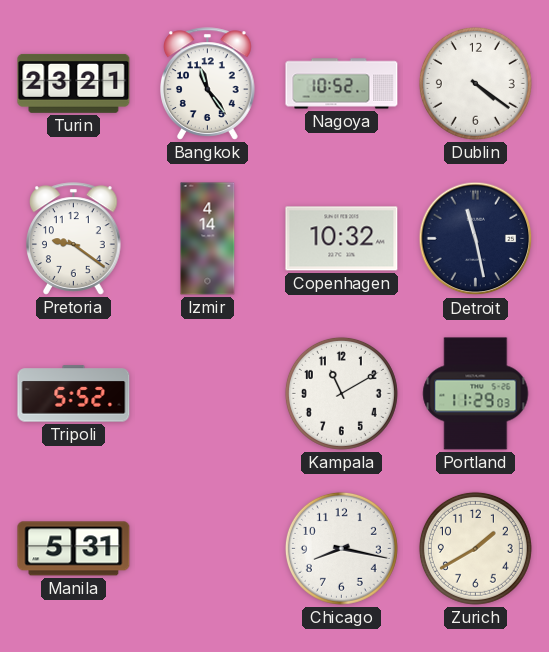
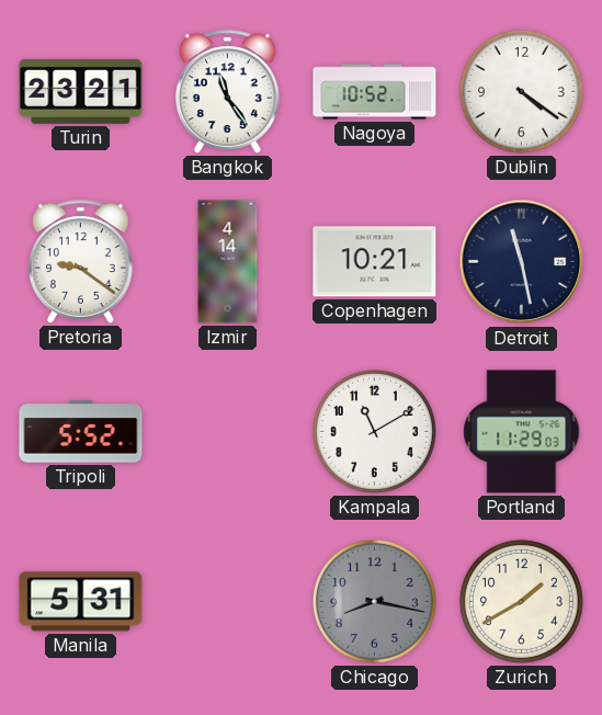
Copenhagen: 10:32 -> 10:21 (375, 262)
Chicago dial: white -> grey (374, 601)
